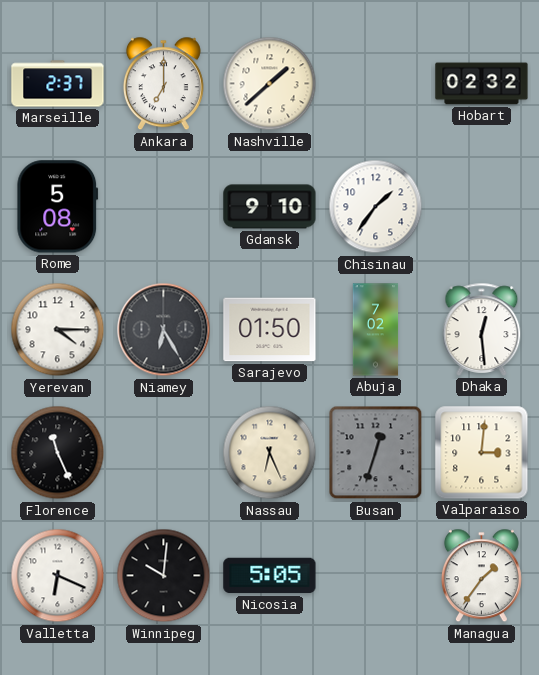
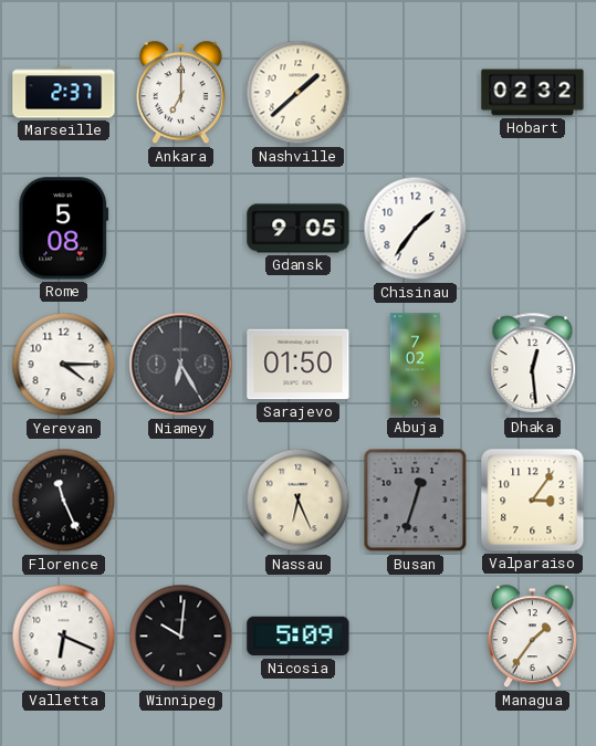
Gdansk: 9:10 -> 9:05 (299, 229)
Valparaiso: 3:01 -> 3:06 (533, 501)
Nicosia: 5:05 -> 5:09 (299, 637)
